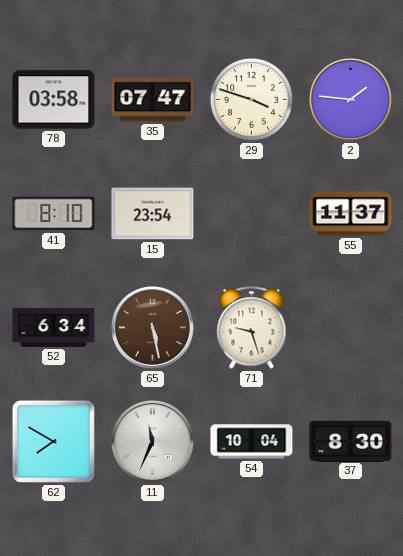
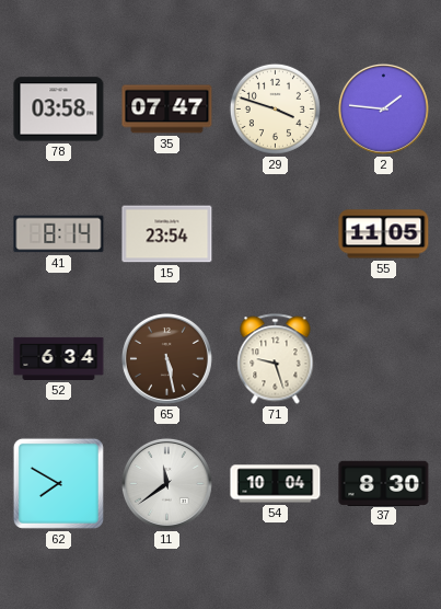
41: 8:10 -> 8:14 (59, 234)
55: 11:37 -> 11:05 (384, 234)
11: 11:34 -> 11:39 (166, 483)
